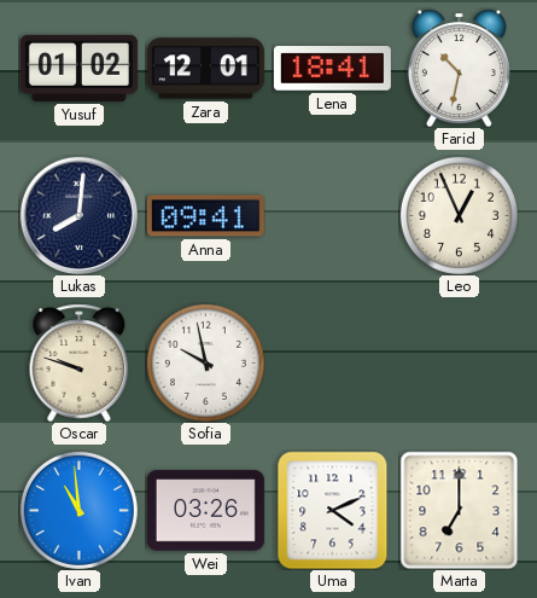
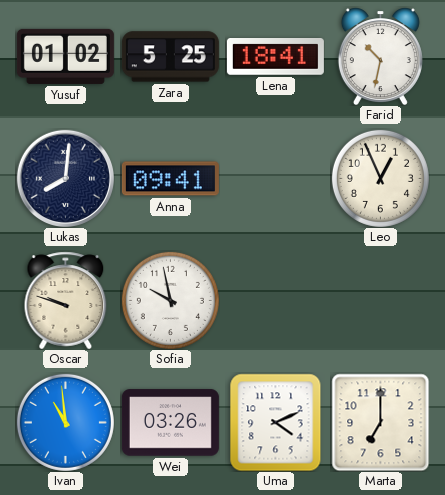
Zara: 12:01 -> 5:25 (170, 57)
